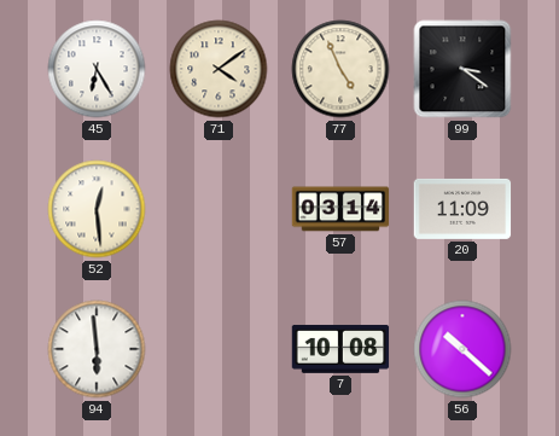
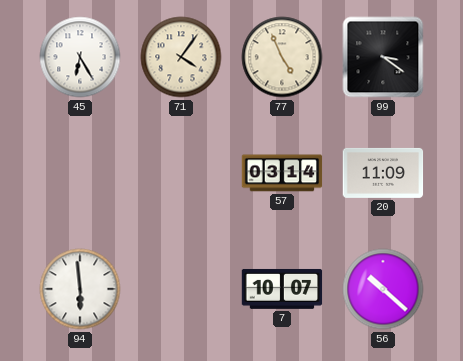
71: 4:09 -> 4:06 (181, 57)
52: 12:29 -> none (97, 209)
7: 10:08 -> 10:07 (282, 289)
